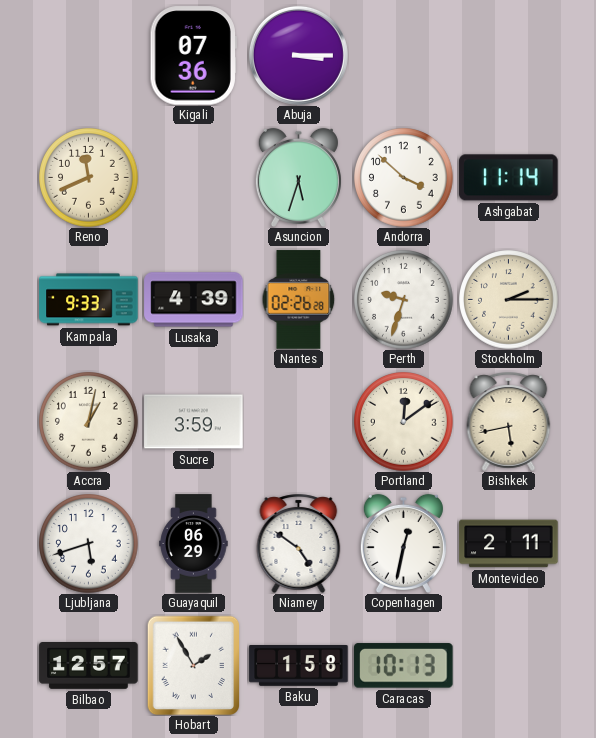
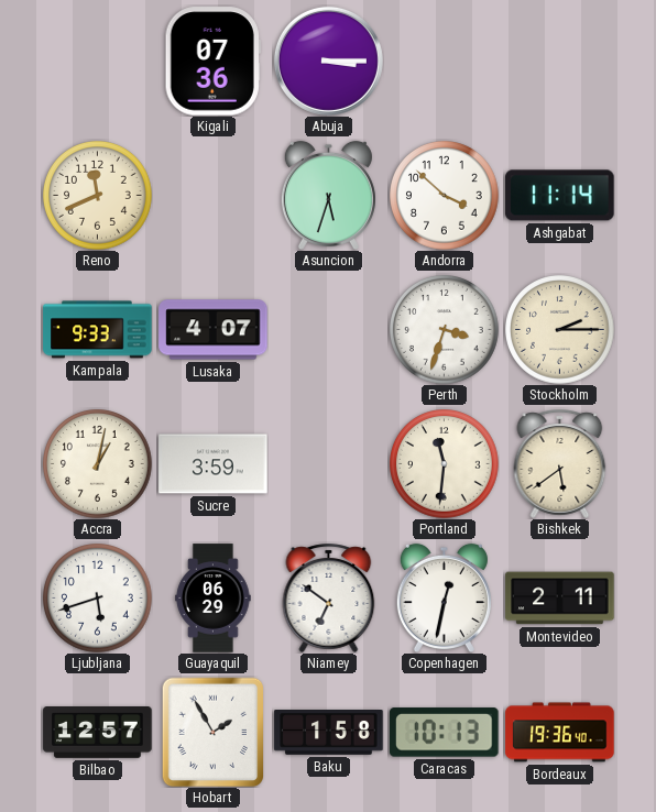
Lusaka: 4:39 -> 4:07 (214, 330)
Nantes: 02:26 -> none (299, 300)
Perth: 9:33 -> 3:33 (445, 330)
Portland: 12:09 -> 11:31 (445, 464)
Bishkek: 5:43 -> 5:39 (560, 463)
Niamey: 4:51 -> 6:51 (329, 597)
Bordeaux: none -> 19:36 (560, 733)
